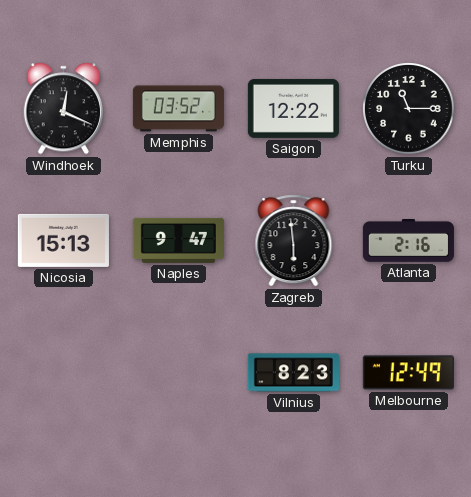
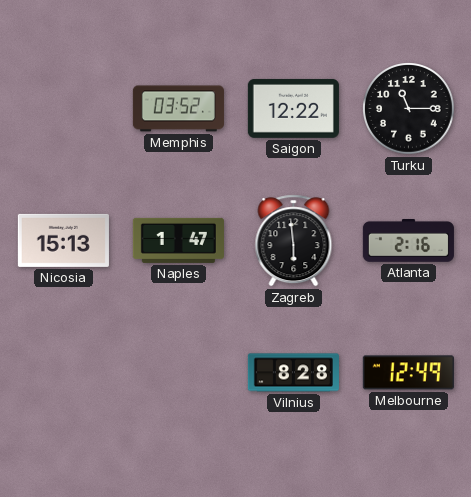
Windhoek: 12:19 -> none (63, 109)
Naples: 9:47 -> 1:47 (178, 240)
Vilnius: 8:23 -> 8:28 (293, 373)
